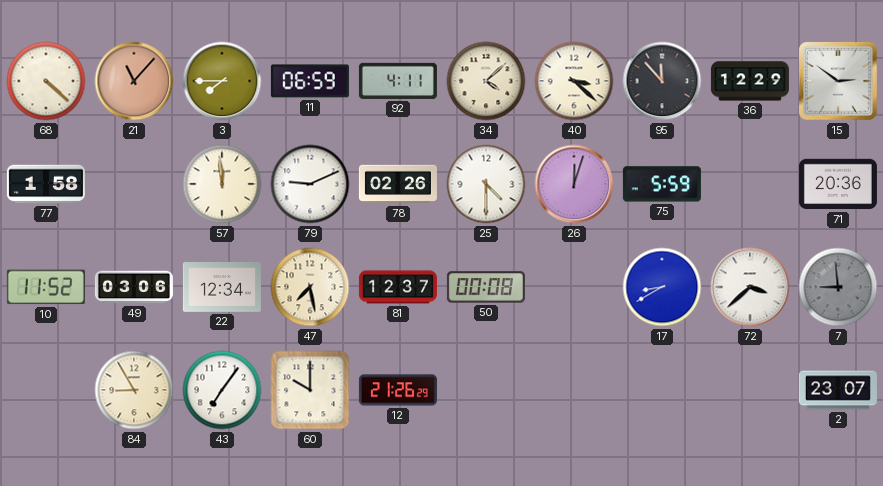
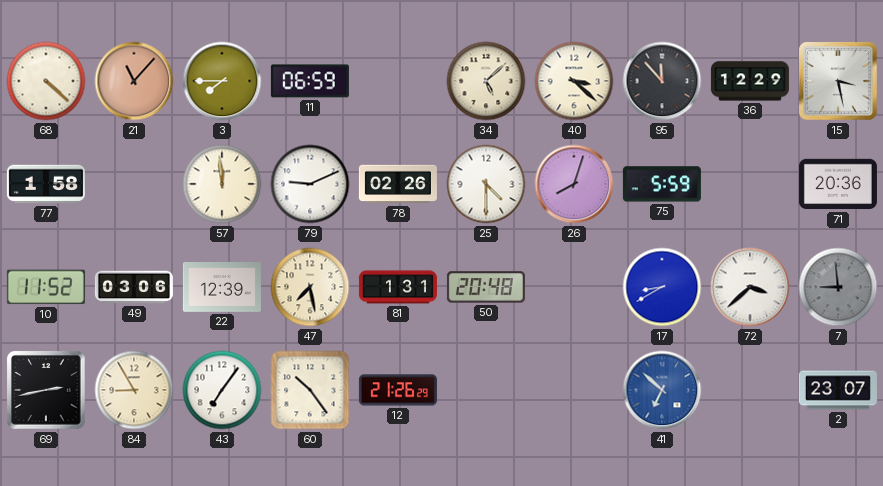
92: 4:11 -> none (398, 81)
34: 4:08 -> 5:08 (486, 81)
15: 2:51 -> 3:28 (838, 81)
26: 12:03 -> 8:03 (574, 184)
22: 12:34 -> 12:39 (222, 288)
81: 12:37 -> 1:31 (398, 287)
50: 00:08 -> 20:48 (486, 287)
69: none -> 2:43 (46, 390)
60: 10:00 -> 10:24 (310, 390)
41: none -> 6:52 (662, 390)
